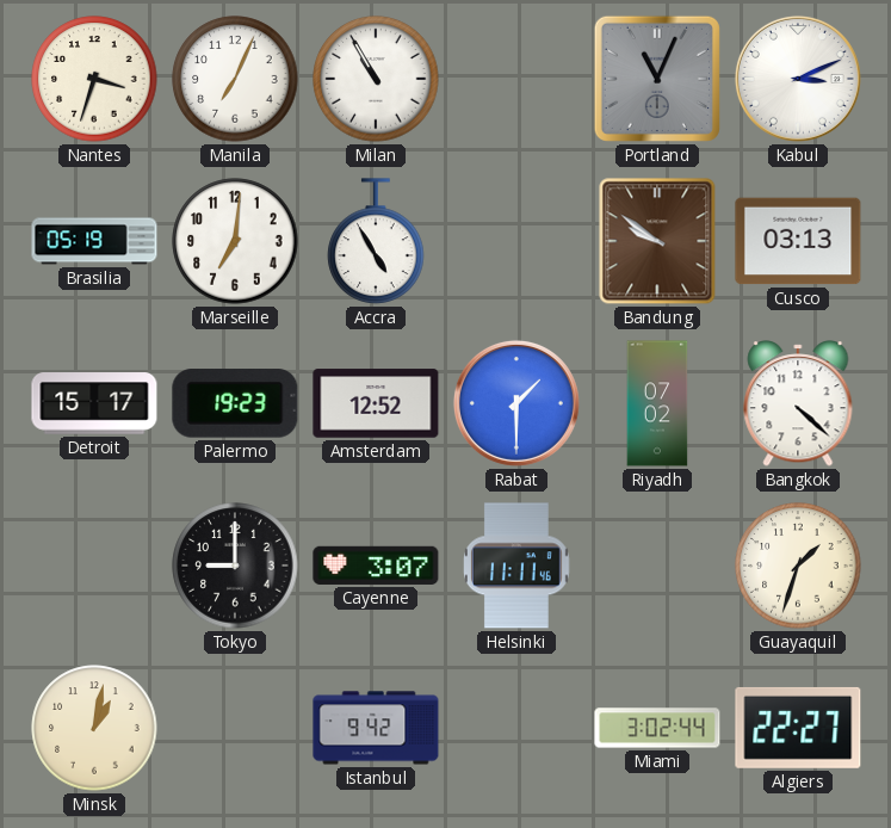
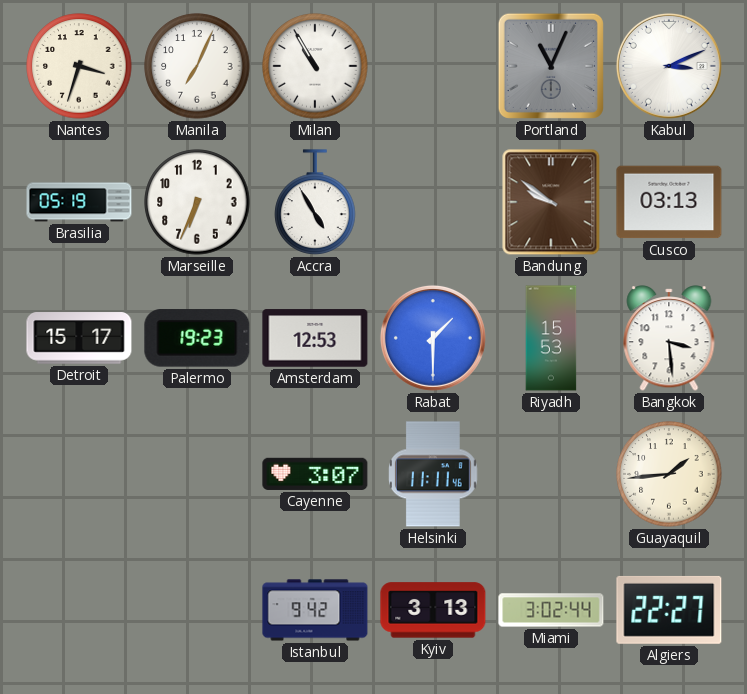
Marseille: 7:01 -> 6:34 (197, 202)
Amsterdam: 12:52 -> 12:53 (315, 338)
Riyadh: 07:02 -> 15:53 (551, 338)
Bangkok: 4:22 -> 3:29 (669, 338)
Tokyo: 9:00 -> none (235, 566)
Guayaquil: 1:33 -> 1:44 (669, 474)
Minsk: 1:02 -> none (94, 728)
Kyiv: none -> 3:13 (433, 610)
